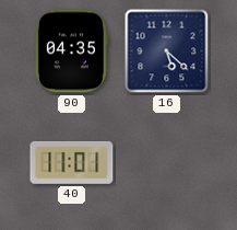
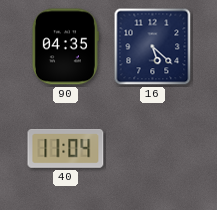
40: 11:01 -> 11:04 (66, 148)
